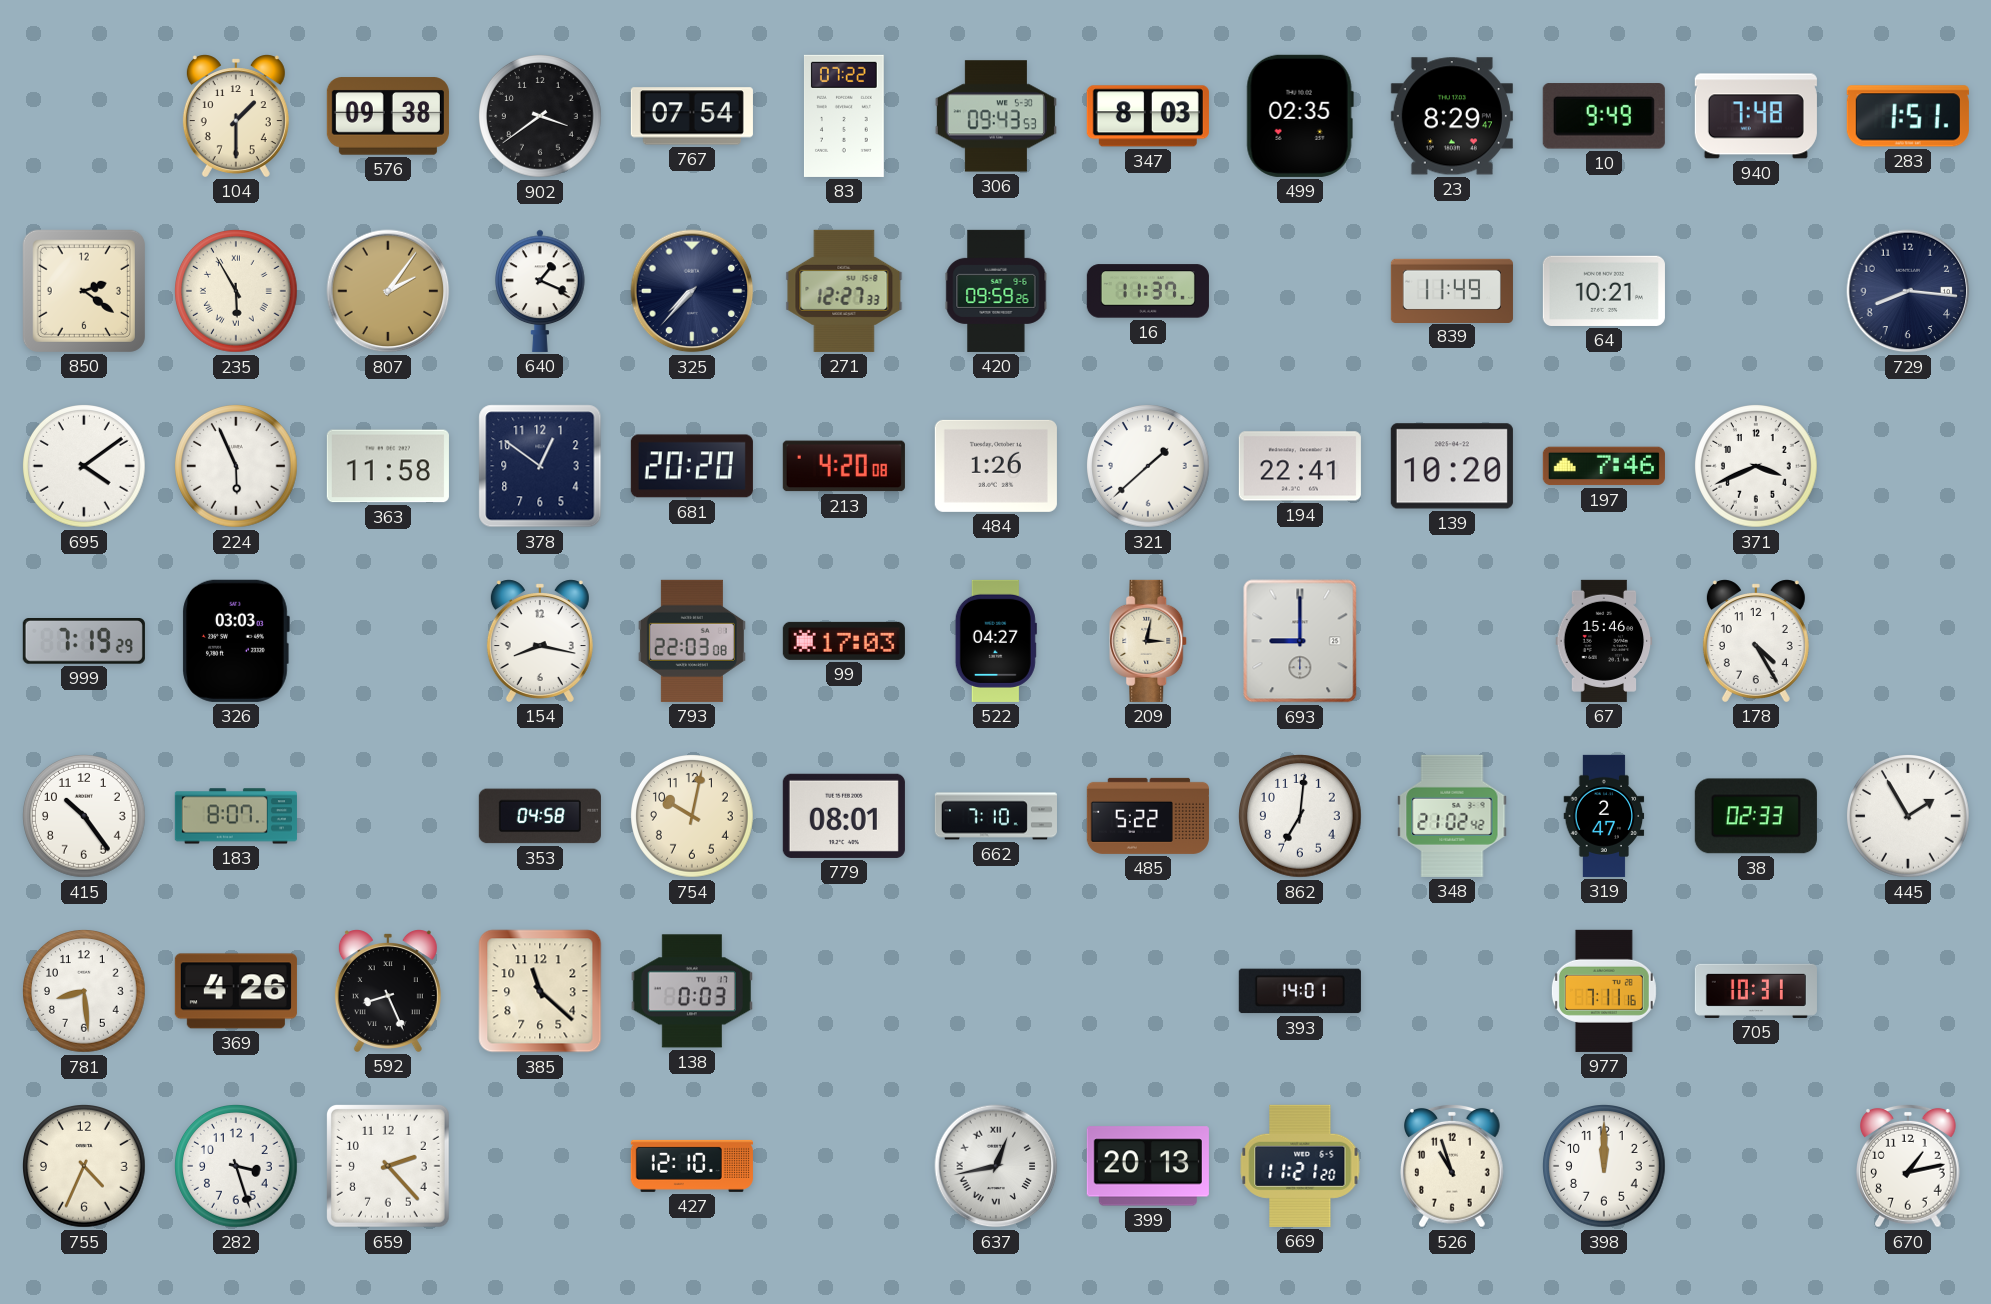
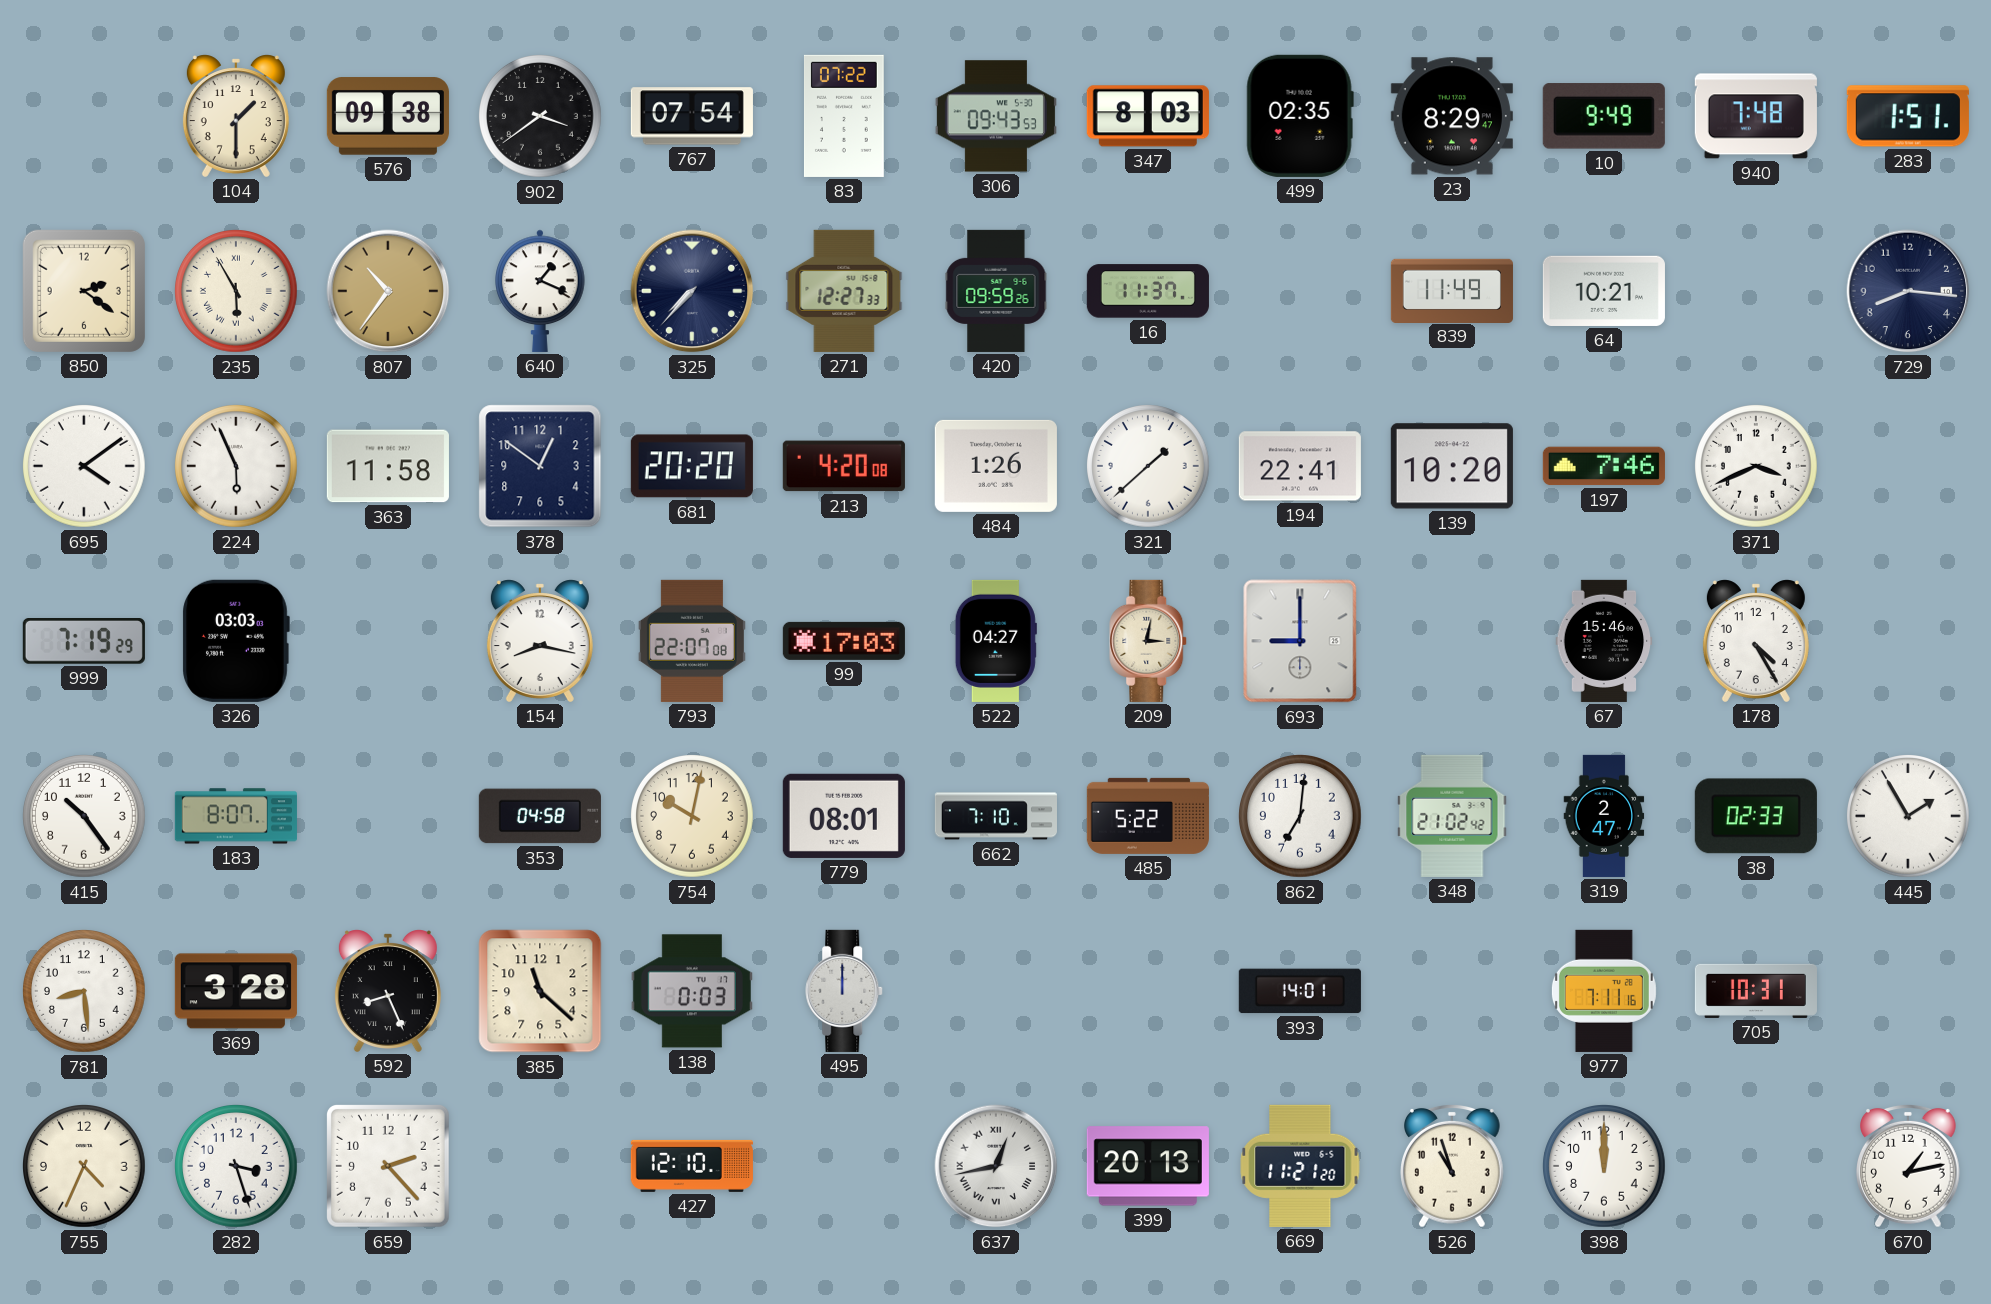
807: 2:06 -> 10:36 (388, 291)
793: 22:03 -> 22:07 (692, 641)
369: 4:26 -> 3:28 (236, 991)
495: none -> 12:00 (845, 991)
